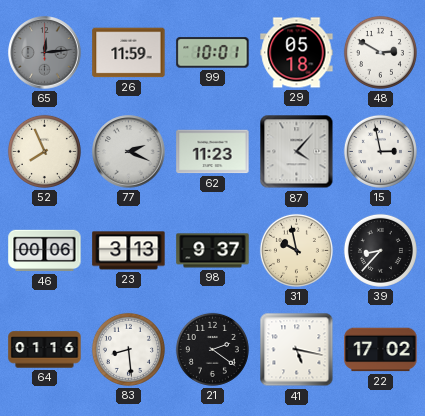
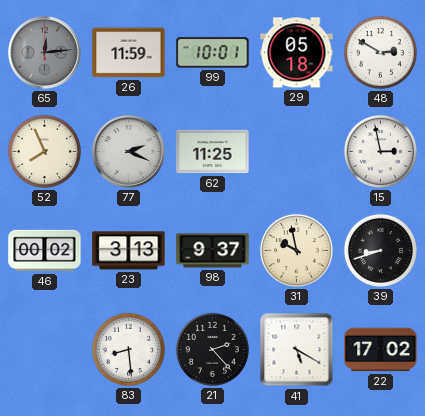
62: 11:23 -> 11:25 (213, 152)
87: 4:07 -> none (297, 152)
46: 00:06 -> 00:02 (45, 251)
39: 8:37 -> 8:42 (380, 250)
64: 01:16 -> none (45, 350)
21: 2:21 -> 2:23 (212, 349)
41: 5:17 -> 5:20 (297, 350)
